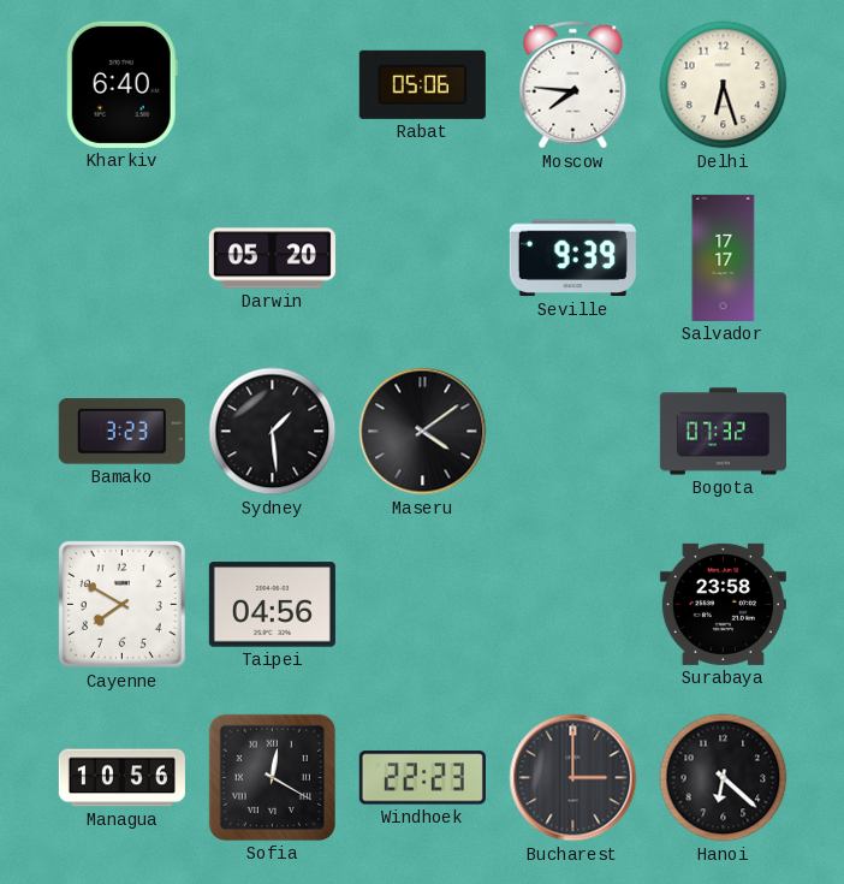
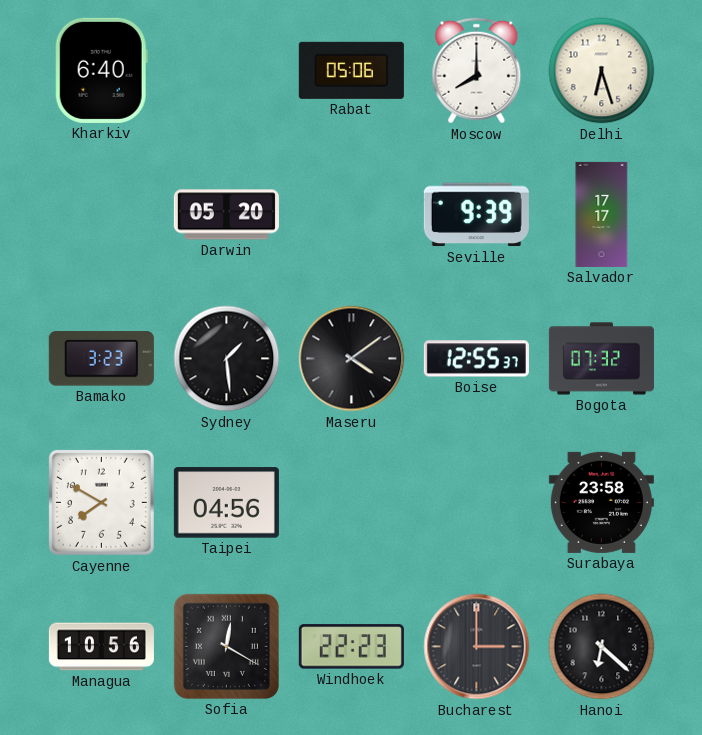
Moscow: 7:46 -> 8:00 (477, 71)
Boise: none -> 12:55 (476, 359)
